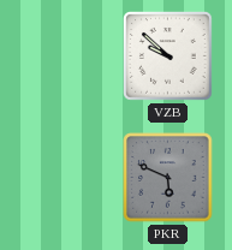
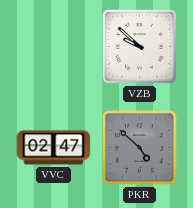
VVC: none -> 02:47 (54, 148)
PKR: 5:49 -> 4:52 (140, 148)
